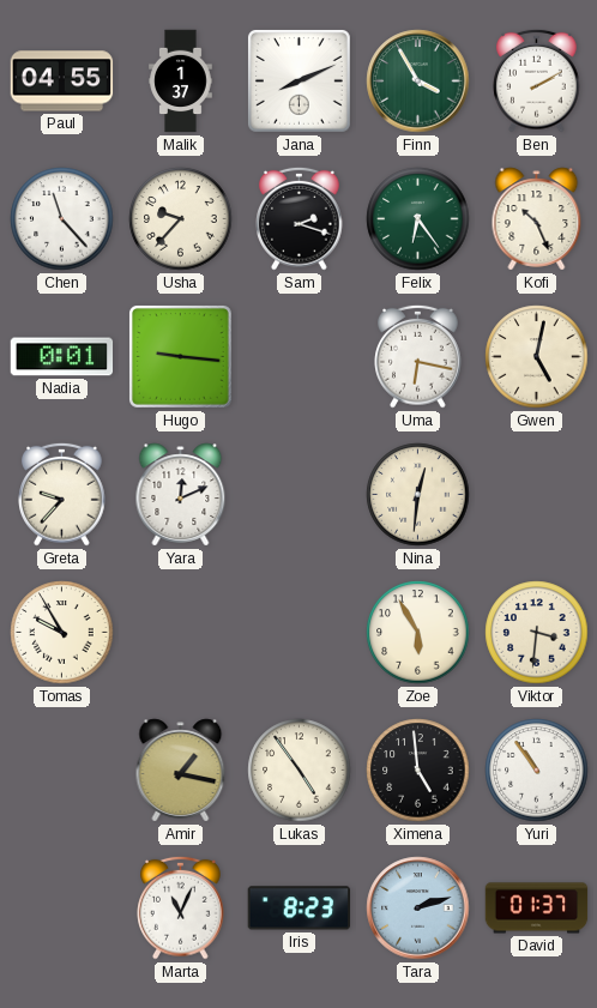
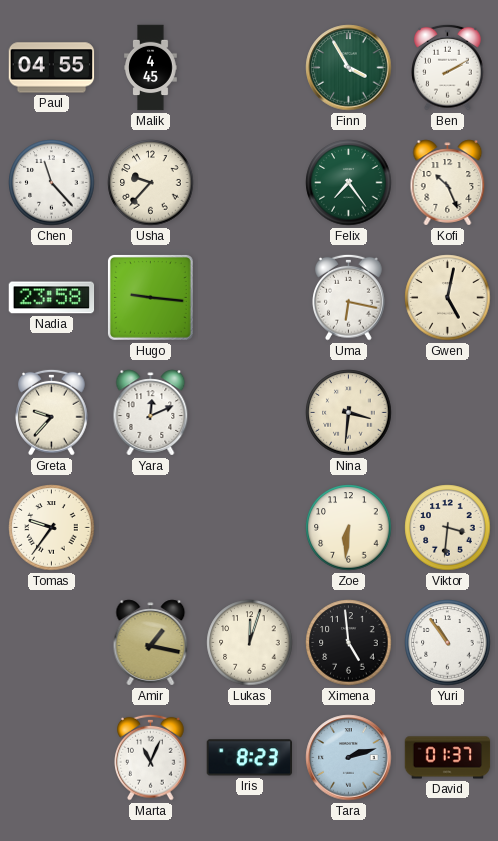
Malik: 1:37 -> 4:45 (151, 68)
Jana: 8:11 -> none (298, 80)
Sam: 2:18 -> none (300, 218)
Felix: 6:24 -> 7:24 (349, 183)
Nadia: 0:01 -> 23:58 (52, 298)
Nina: 12:31 -> 3:31 (349, 413)
Tomas: 9:55 -> 9:36 (52, 528)
Zoe: 5:55 -> 6:31 (349, 528)
Lukas: 4:54 -> 12:03 (250, 643)
